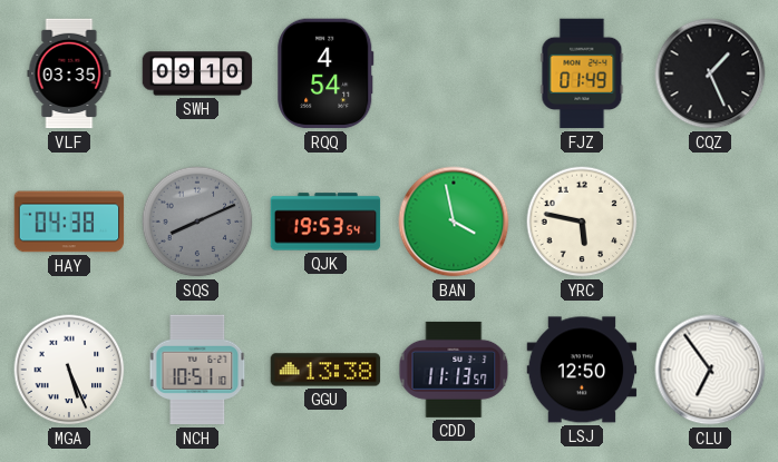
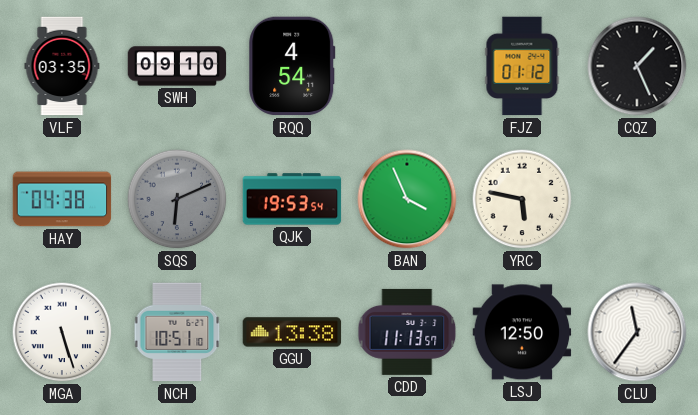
FJZ: 01:49 -> 01:12 (522, 66)
SQS: 8:11 -> 6:11 (177, 199)
BAN: 3:58 -> 3:56 (407, 199)
MGA: 5:26 -> 5:27 (62, 332)
CLU: 6:54 -> 11:36 (637, 332)
